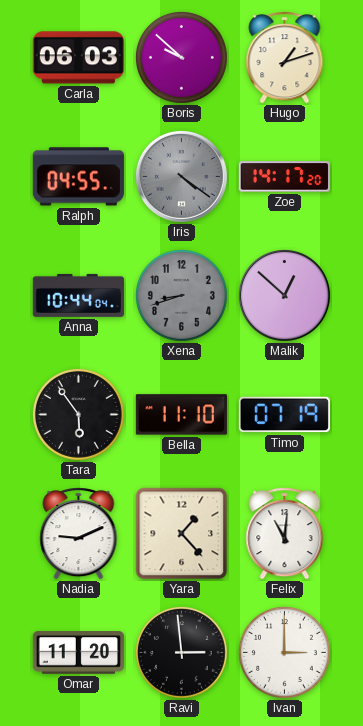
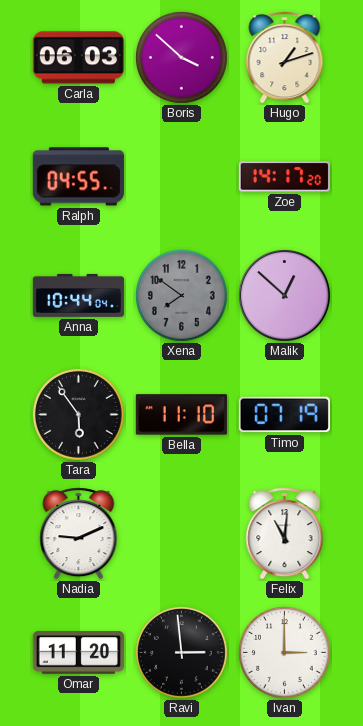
Boris: 9:52 -> 3:52 (182, 58)
Iris: 4:21 -> none (181, 176)
Xena: 8:42 -> 7:51 (182, 296)
Yara: 1:23 -> none (182, 534)
